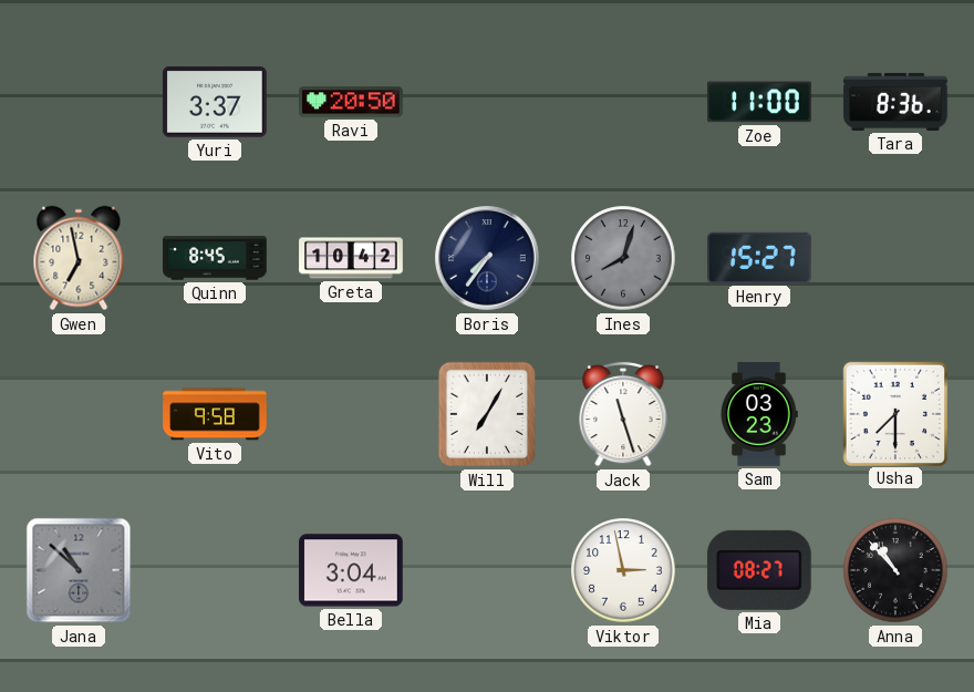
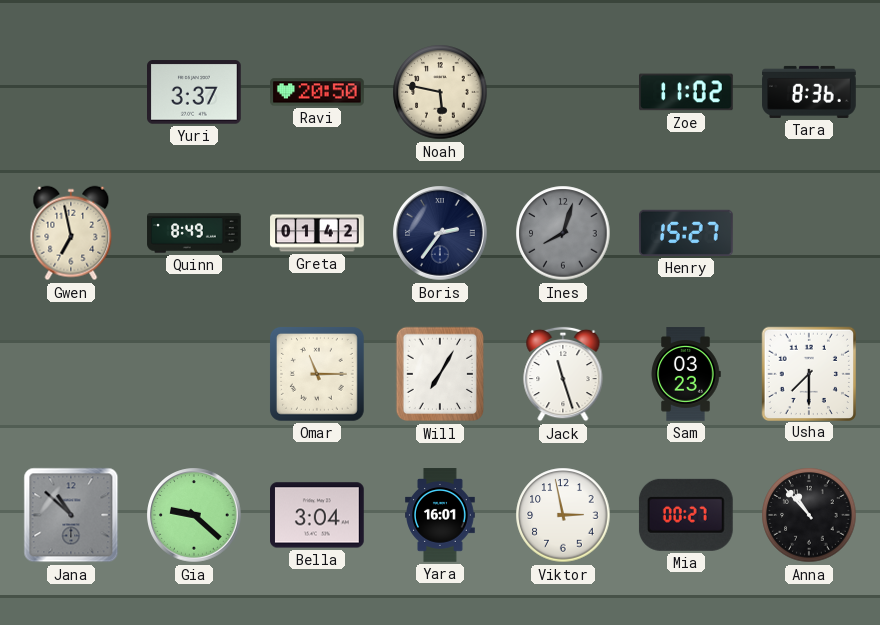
Noah: none -> 5:47 (440, 92)
Zoe: 11:00 -> 11:02 (687, 92)
Quinn: 8:45 -> 8:49 (194, 233)
Greta: 10:42 -> 01:42 (317, 233)
Boris: 7:36 -> 2:36 (440, 233)
Vito: 9:58 -> none (215, 414)
Omar: none -> 11:15 (317, 374)
Gia: none -> 9:22 (194, 515)
Yara: none -> 16:01 (440, 515)
Mia: 08:27 -> 00:27 (686, 515)
